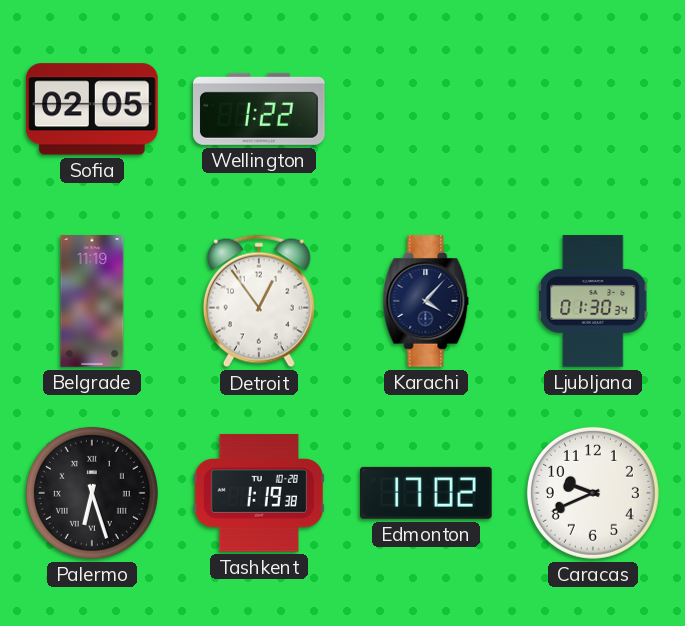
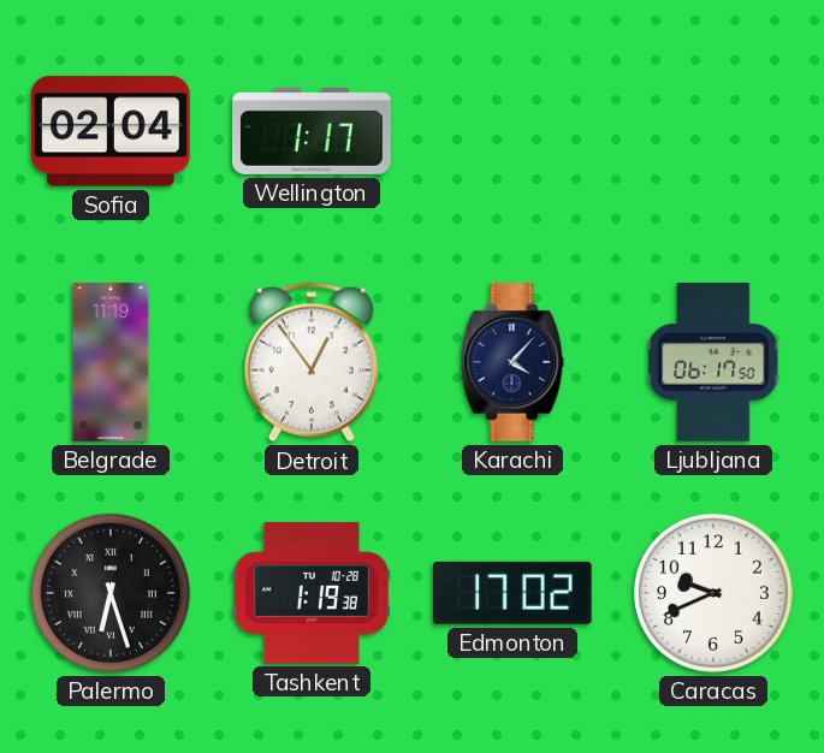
Sofia: 02:05 -> 02:04 (112, 131)
Wellington: 1:22 -> 1:17 (313, 131)
Ljubljana: 01:30 -> 06:17 (715, 362)
